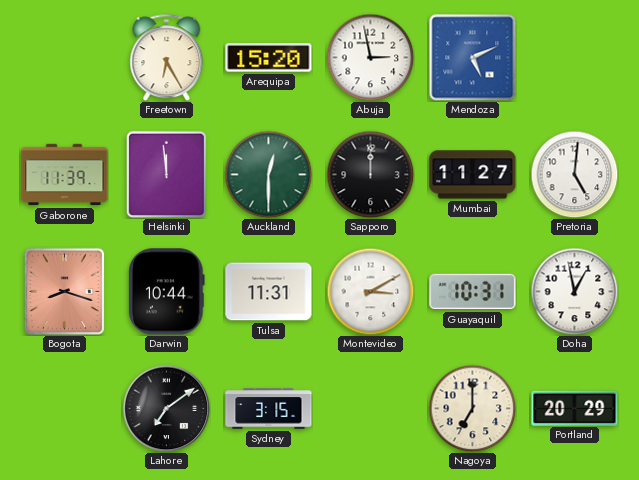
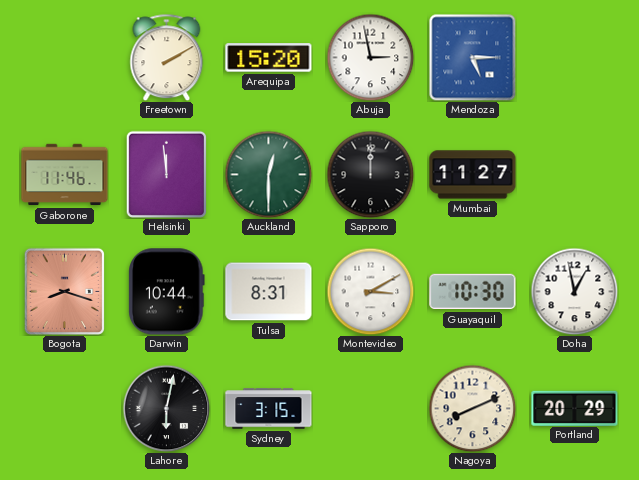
Freetown: 6:25 -> 2:10 (167, 57)
Mendoza: 5:11 -> 5:15 (472, 57)
Gaborone: 11:39 -> 11:46 (65, 175)
Pretoria: 5:01 -> none (574, 174)
Tulsa: 11:31 -> 8:31 (269, 292)
Guayaquil: 10:31 -> 10:30 (473, 292)
Lahore: 7:09 -> 6:02 (166, 408)
Nagoya: 7:00 -> 8:11 (472, 408)
